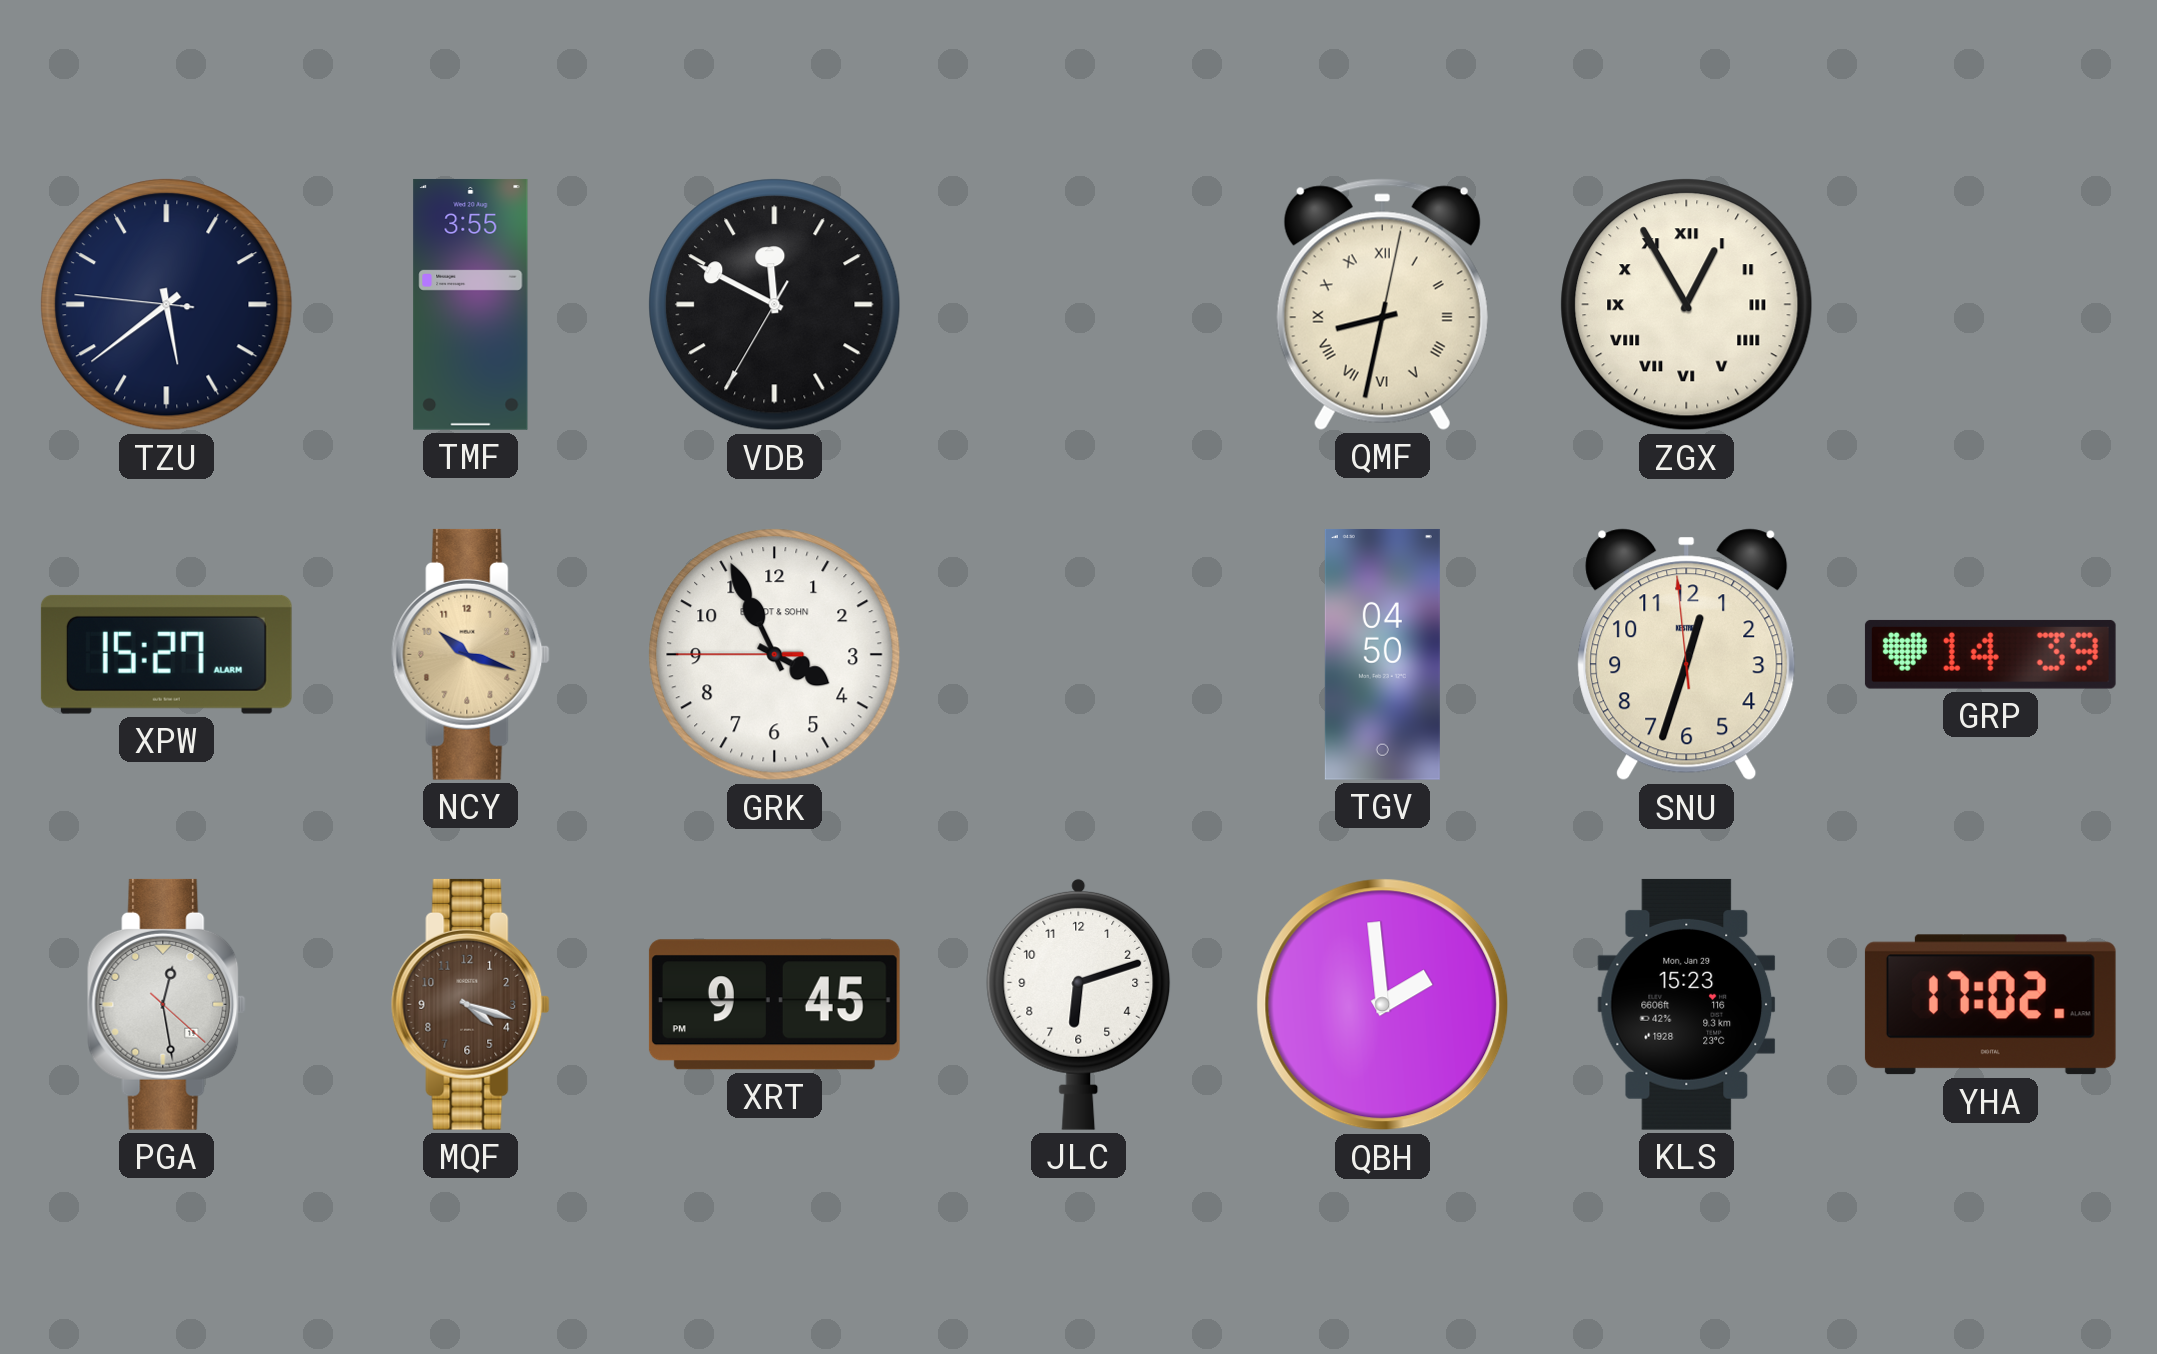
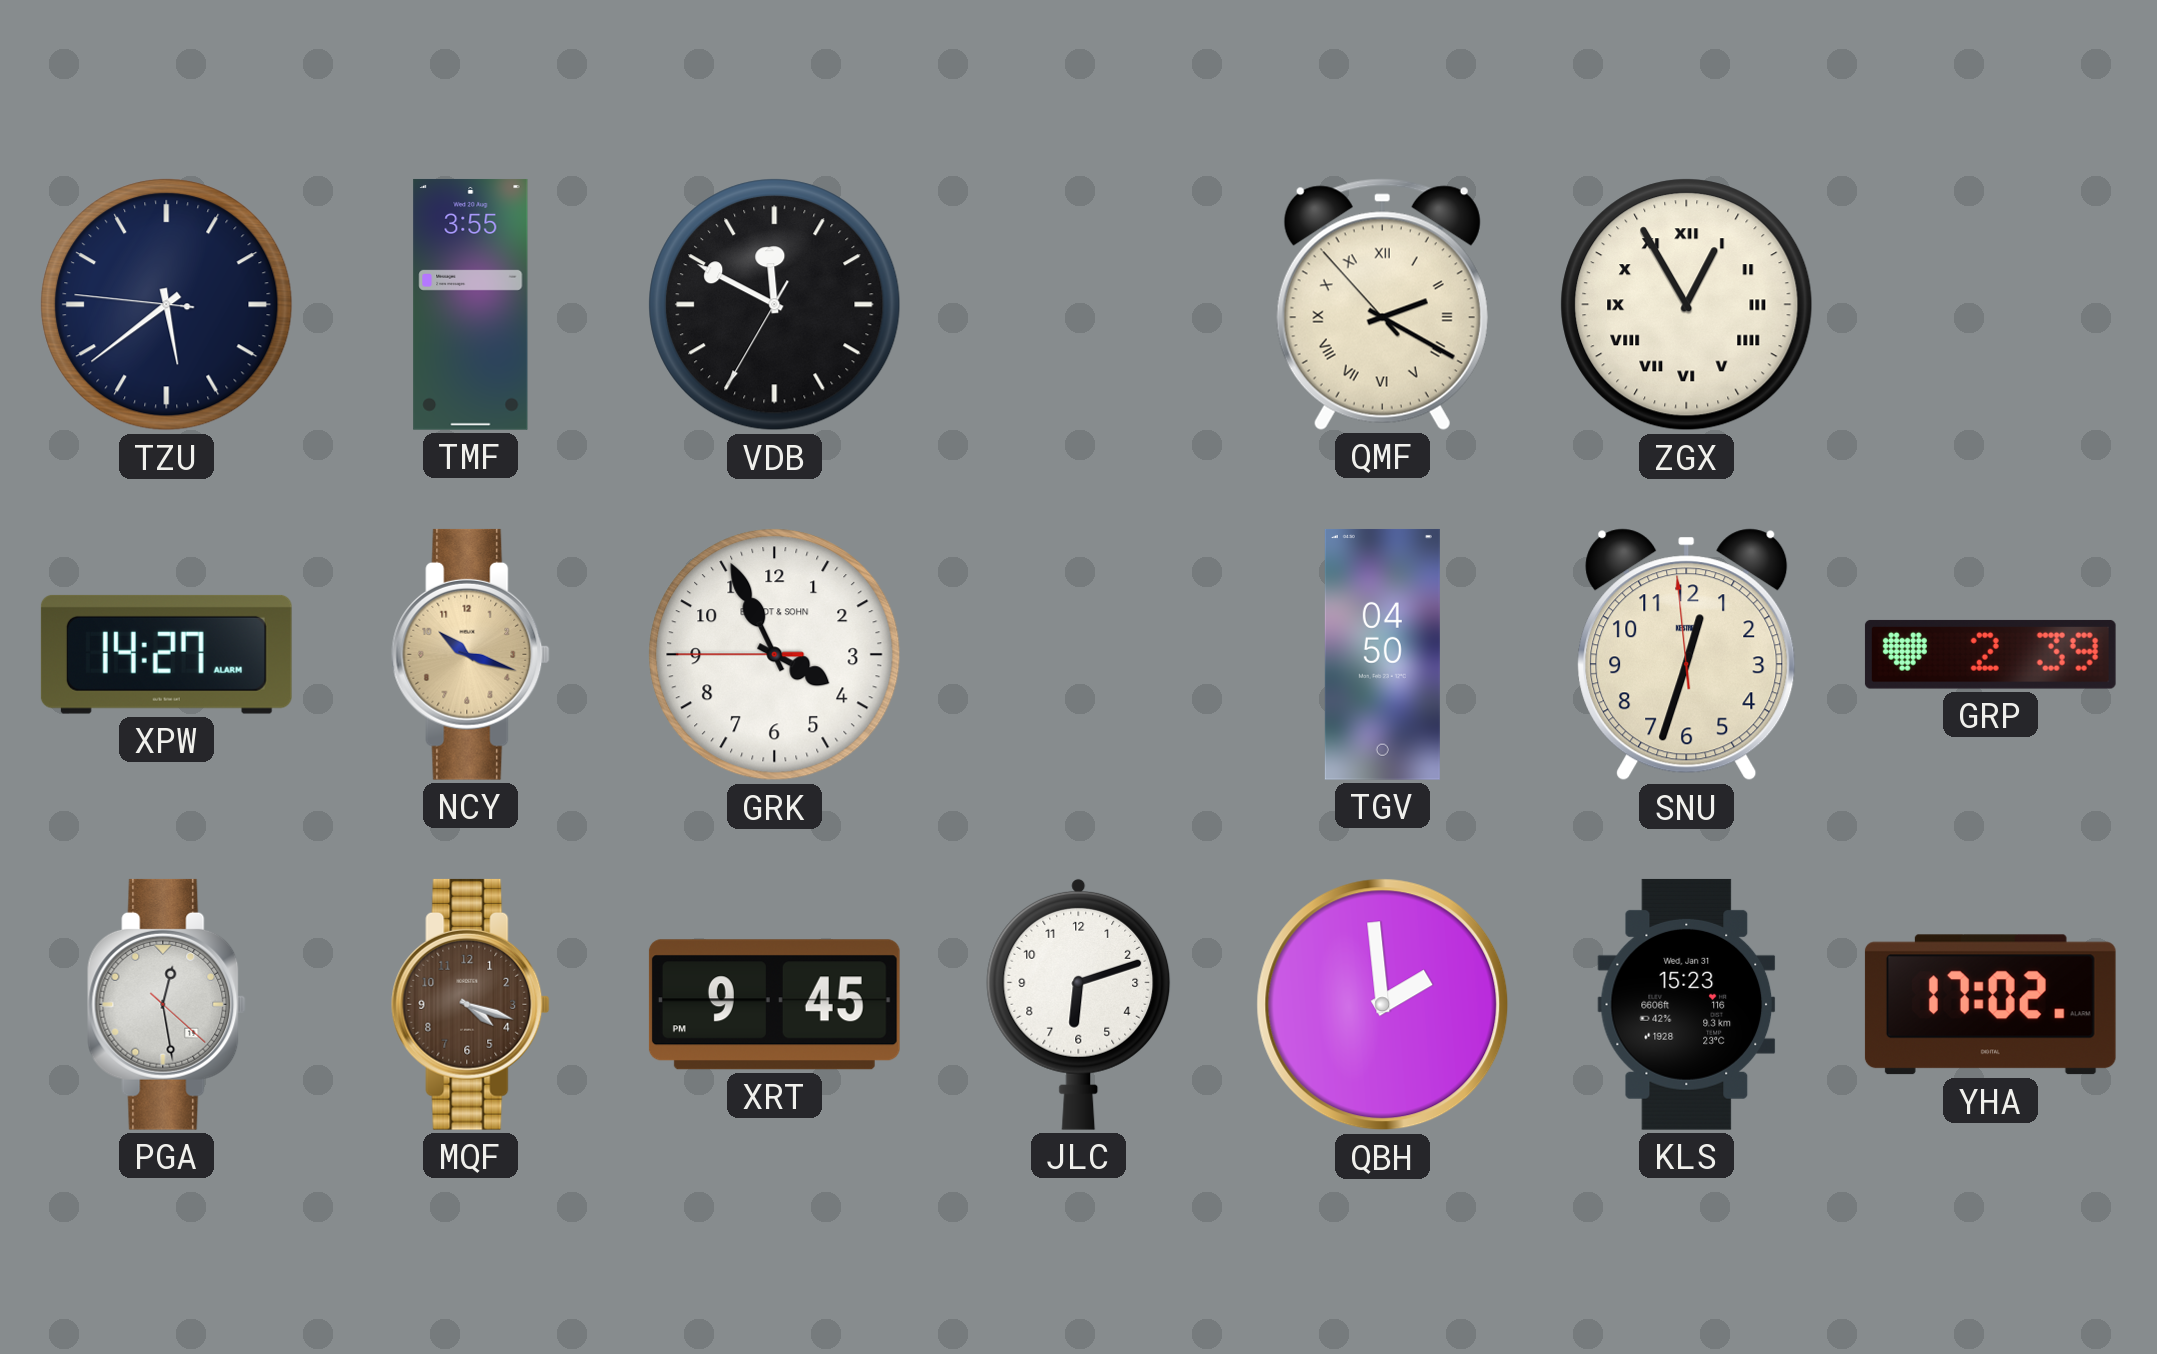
QMF: 8:32 -> 2:19 (1382, 304)
XPW: 15:27 -> 14:27 (166, 654)
GRP: 14:39 -> 2:39 (1990, 654)
KLS date: Mon, Jan 29 -> Wed, Jan 31 (1687, 1004)
